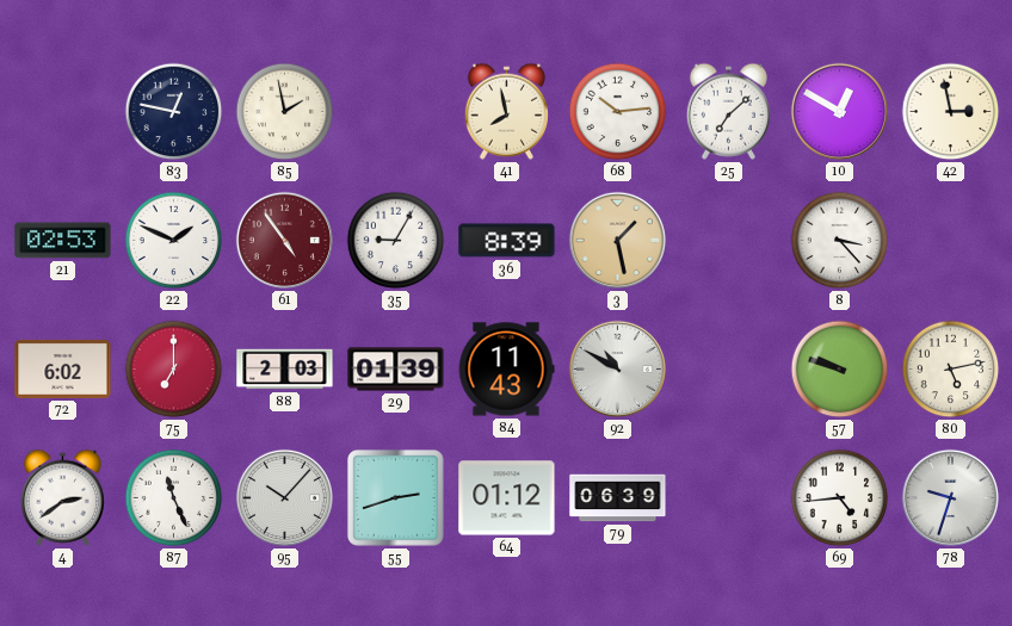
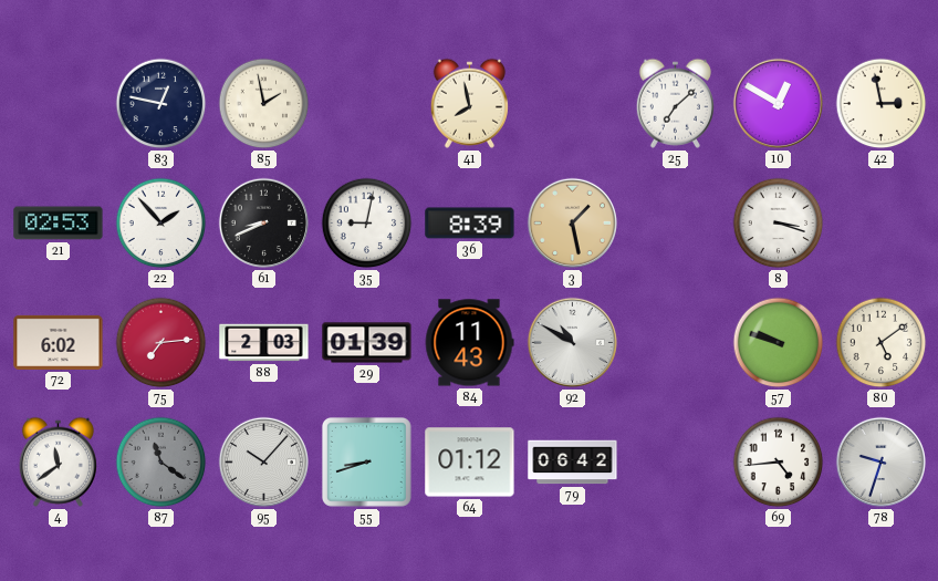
68: 10:14 -> none (618, 112)
22: 1:49 -> 1:53 (161, 224)
61: 4:54 -> 8:41 (263, 222)
61 dial: burgundy -> black (263, 222)
35: 9:05 -> 9:02 (367, 224)
8: 3:23 -> 3:18 (779, 224)
75: 7:00 -> 7:14 (161, 343)
80: 5:13 -> 5:09 (882, 343)
4: 2:39 -> 11:39 (58, 461)
87: 11:26 -> 11:21 (161, 463)
87 dial: white -> grey (161, 463)
55: 2:42 -> 8:42 (366, 461)
79: 06:39 -> 06:42 (573, 463)
